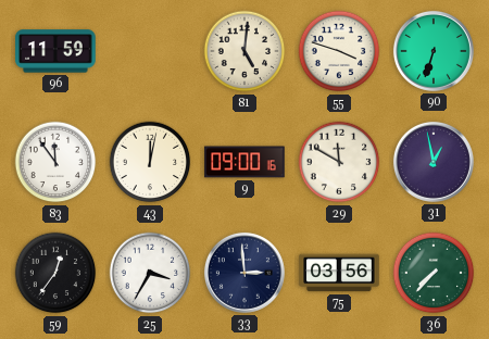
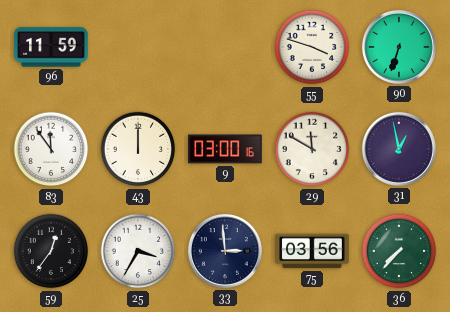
81: 5:01 -> none (244, 51)
43: 12:02 -> 12:00 (138, 149)
9: 09:00 -> 03:00 (225, 149)
